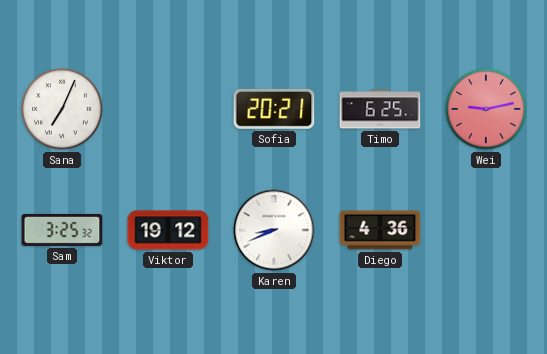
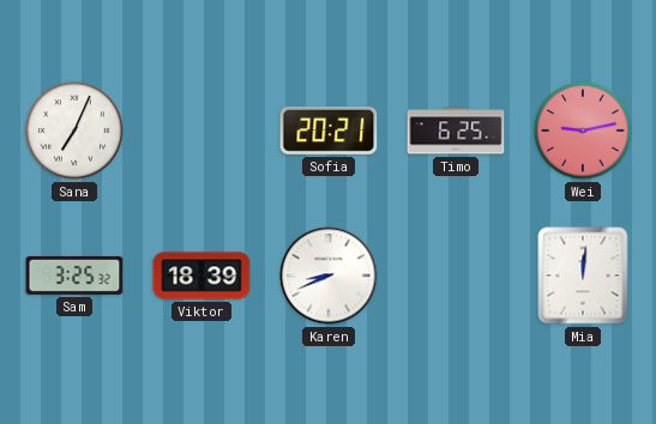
Viktor: 19:12 -> 18:39 (201, 275)
Diego: 4:36 -> none (380, 230)
Mia: none -> 12:01 (583, 275)
